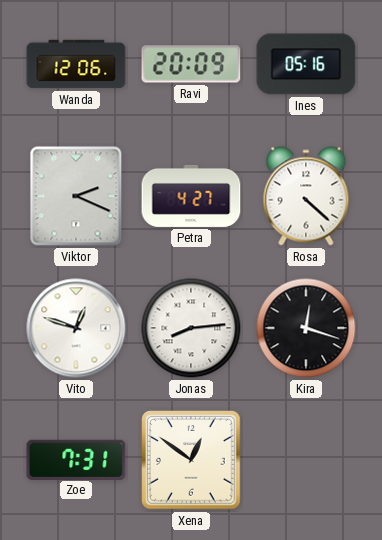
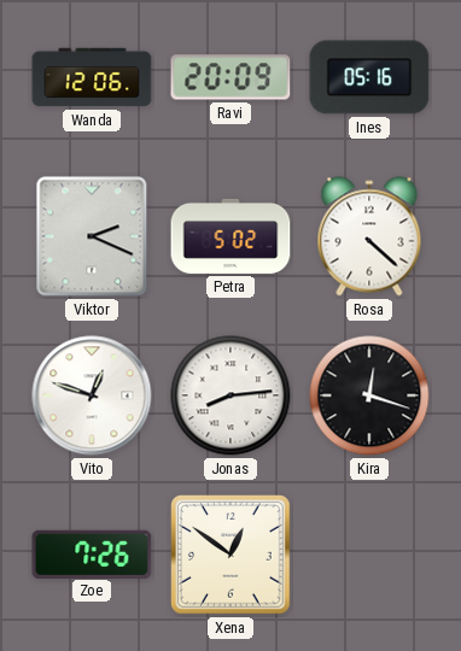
Petra: 4:27 -> 5:02 (230, 236)
Zoe: 7:31 -> 7:26 (92, 553)
